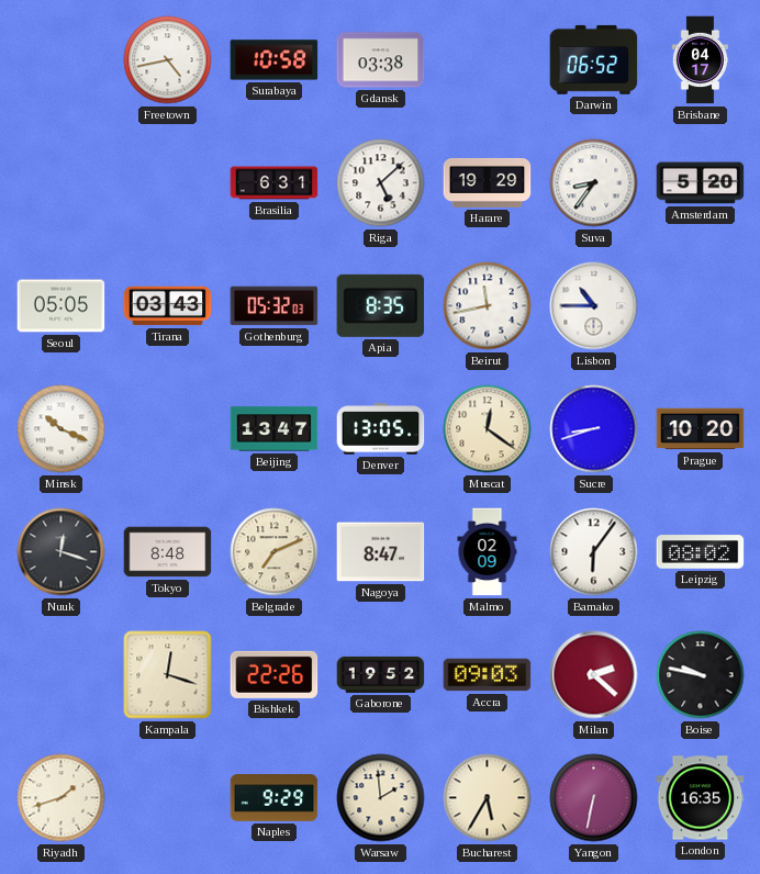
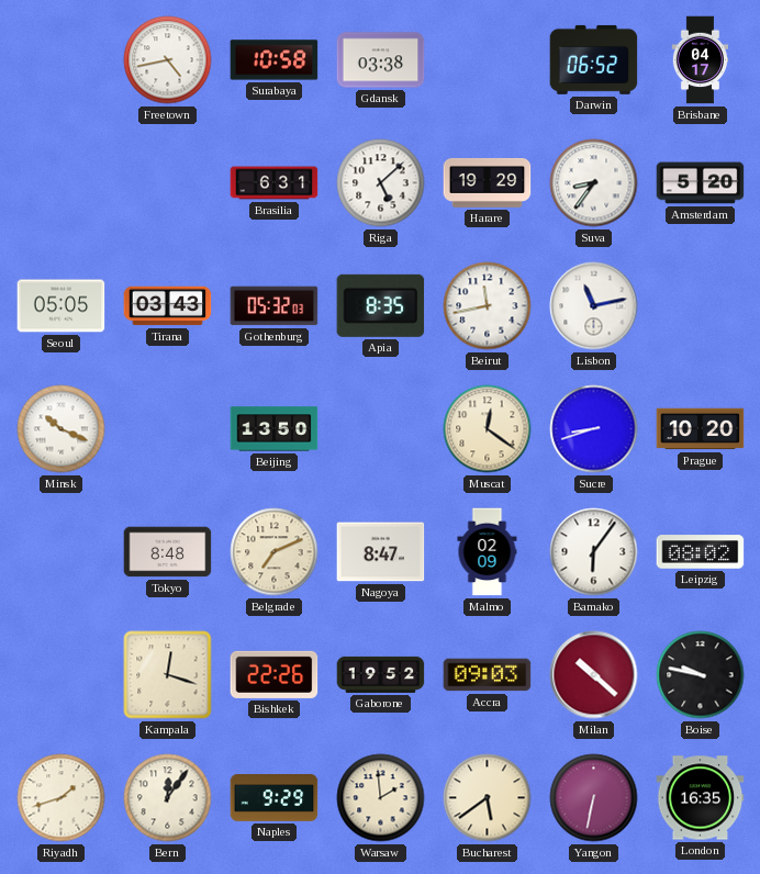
Lisbon: 10:45 -> 11:13 (594, 306)
Beijing: 13:47 -> 13:50 (275, 429)
Denver: 13:05 -> none (381, 429)
Nuuk: 12:18 -> none (62, 552)
Milan: 2:22 -> 10:22 (594, 675)
Bern: none -> 12:06 (168, 798)
Bucharest: 5:35 -> 5:39 (488, 798)
